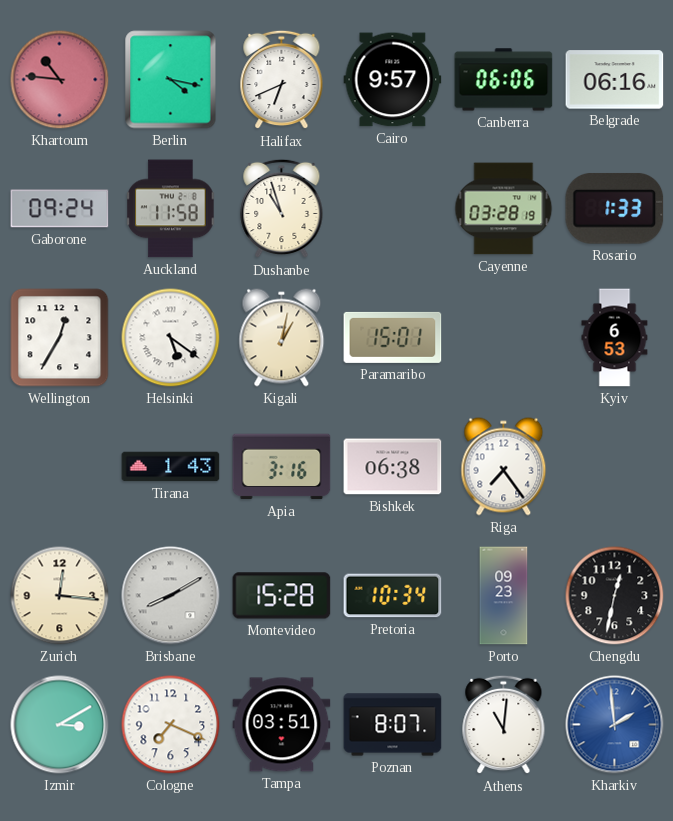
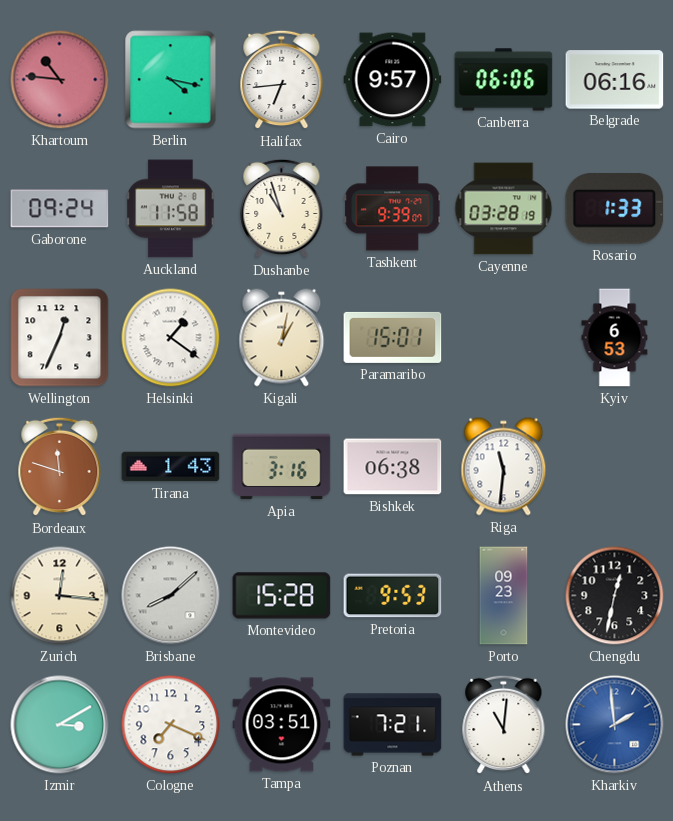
Halifax: 6:41 -> 6:44 (282, 80)
Tashkent: none -> 9:39 (393, 209)
Wellington: 12:35 -> 12:34 (60, 338)
Helsinki: 5:21 -> 1:21 (171, 338)
Bordeaux: none -> 11:48 (60, 467)
Riga: 7:24 -> 11:31 (504, 467)
Brisbane: 8:10 -> 8:08 (171, 596)
Pretoria: 10:34 -> 9:53 (393, 596)
Poznan: 8:07 -> 7:21 (393, 725)
